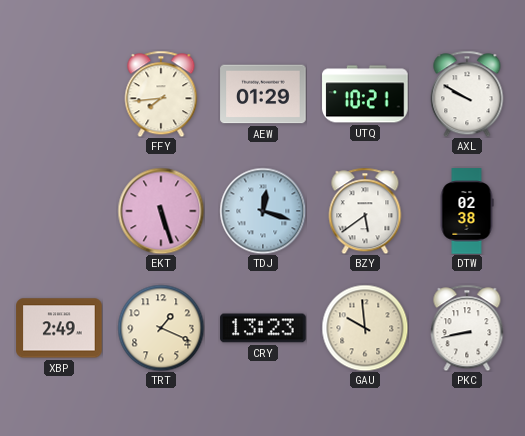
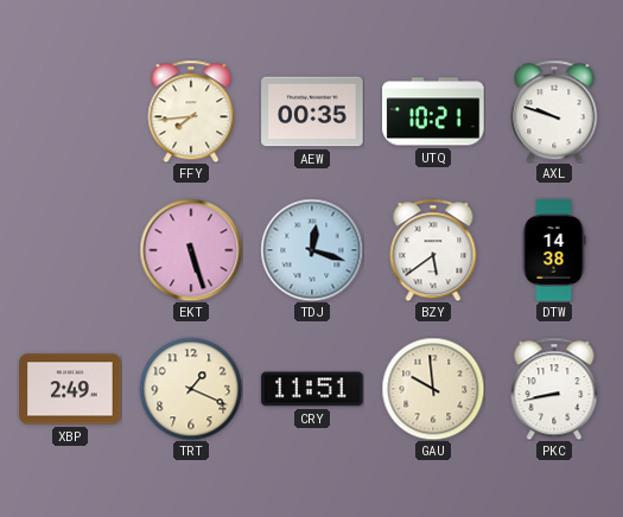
AEW: 01:29 -> 00:35 (312, 111)
AXL: 9:50 -> 9:48 (554, 111)
DTW: 02:38 -> 14:38 (554, 250)
CRY: 13:23 -> 11:51 (312, 389)
